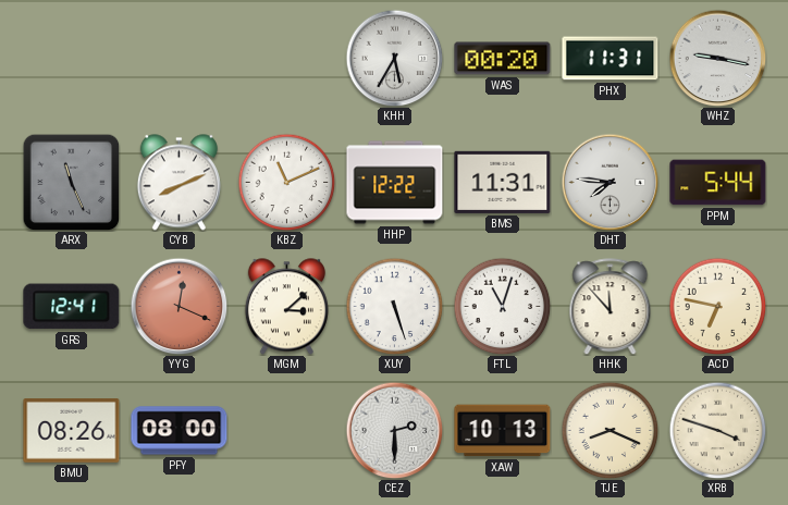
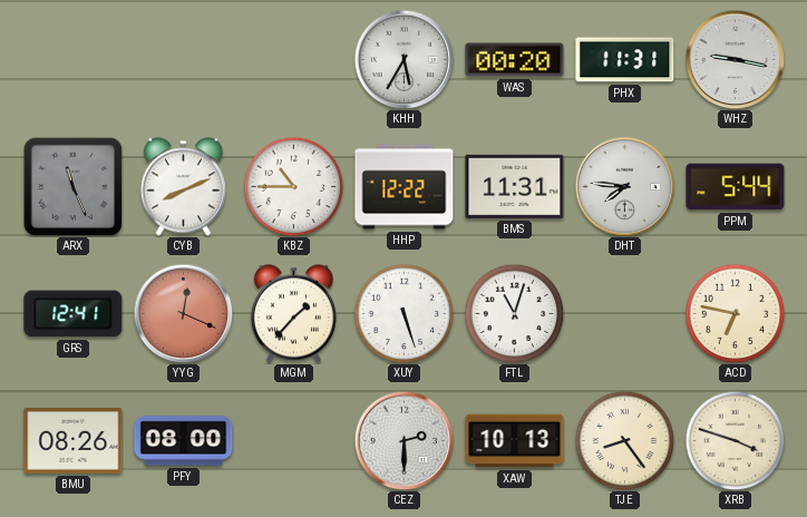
KBZ: 11:11 -> 10:45 (293, 186)
MGM: 3:08 -> 1:37 (293, 314)
HHK: 11:53 -> none (611, 307)
TJE: 8:19 -> 8:24 (624, 440)
